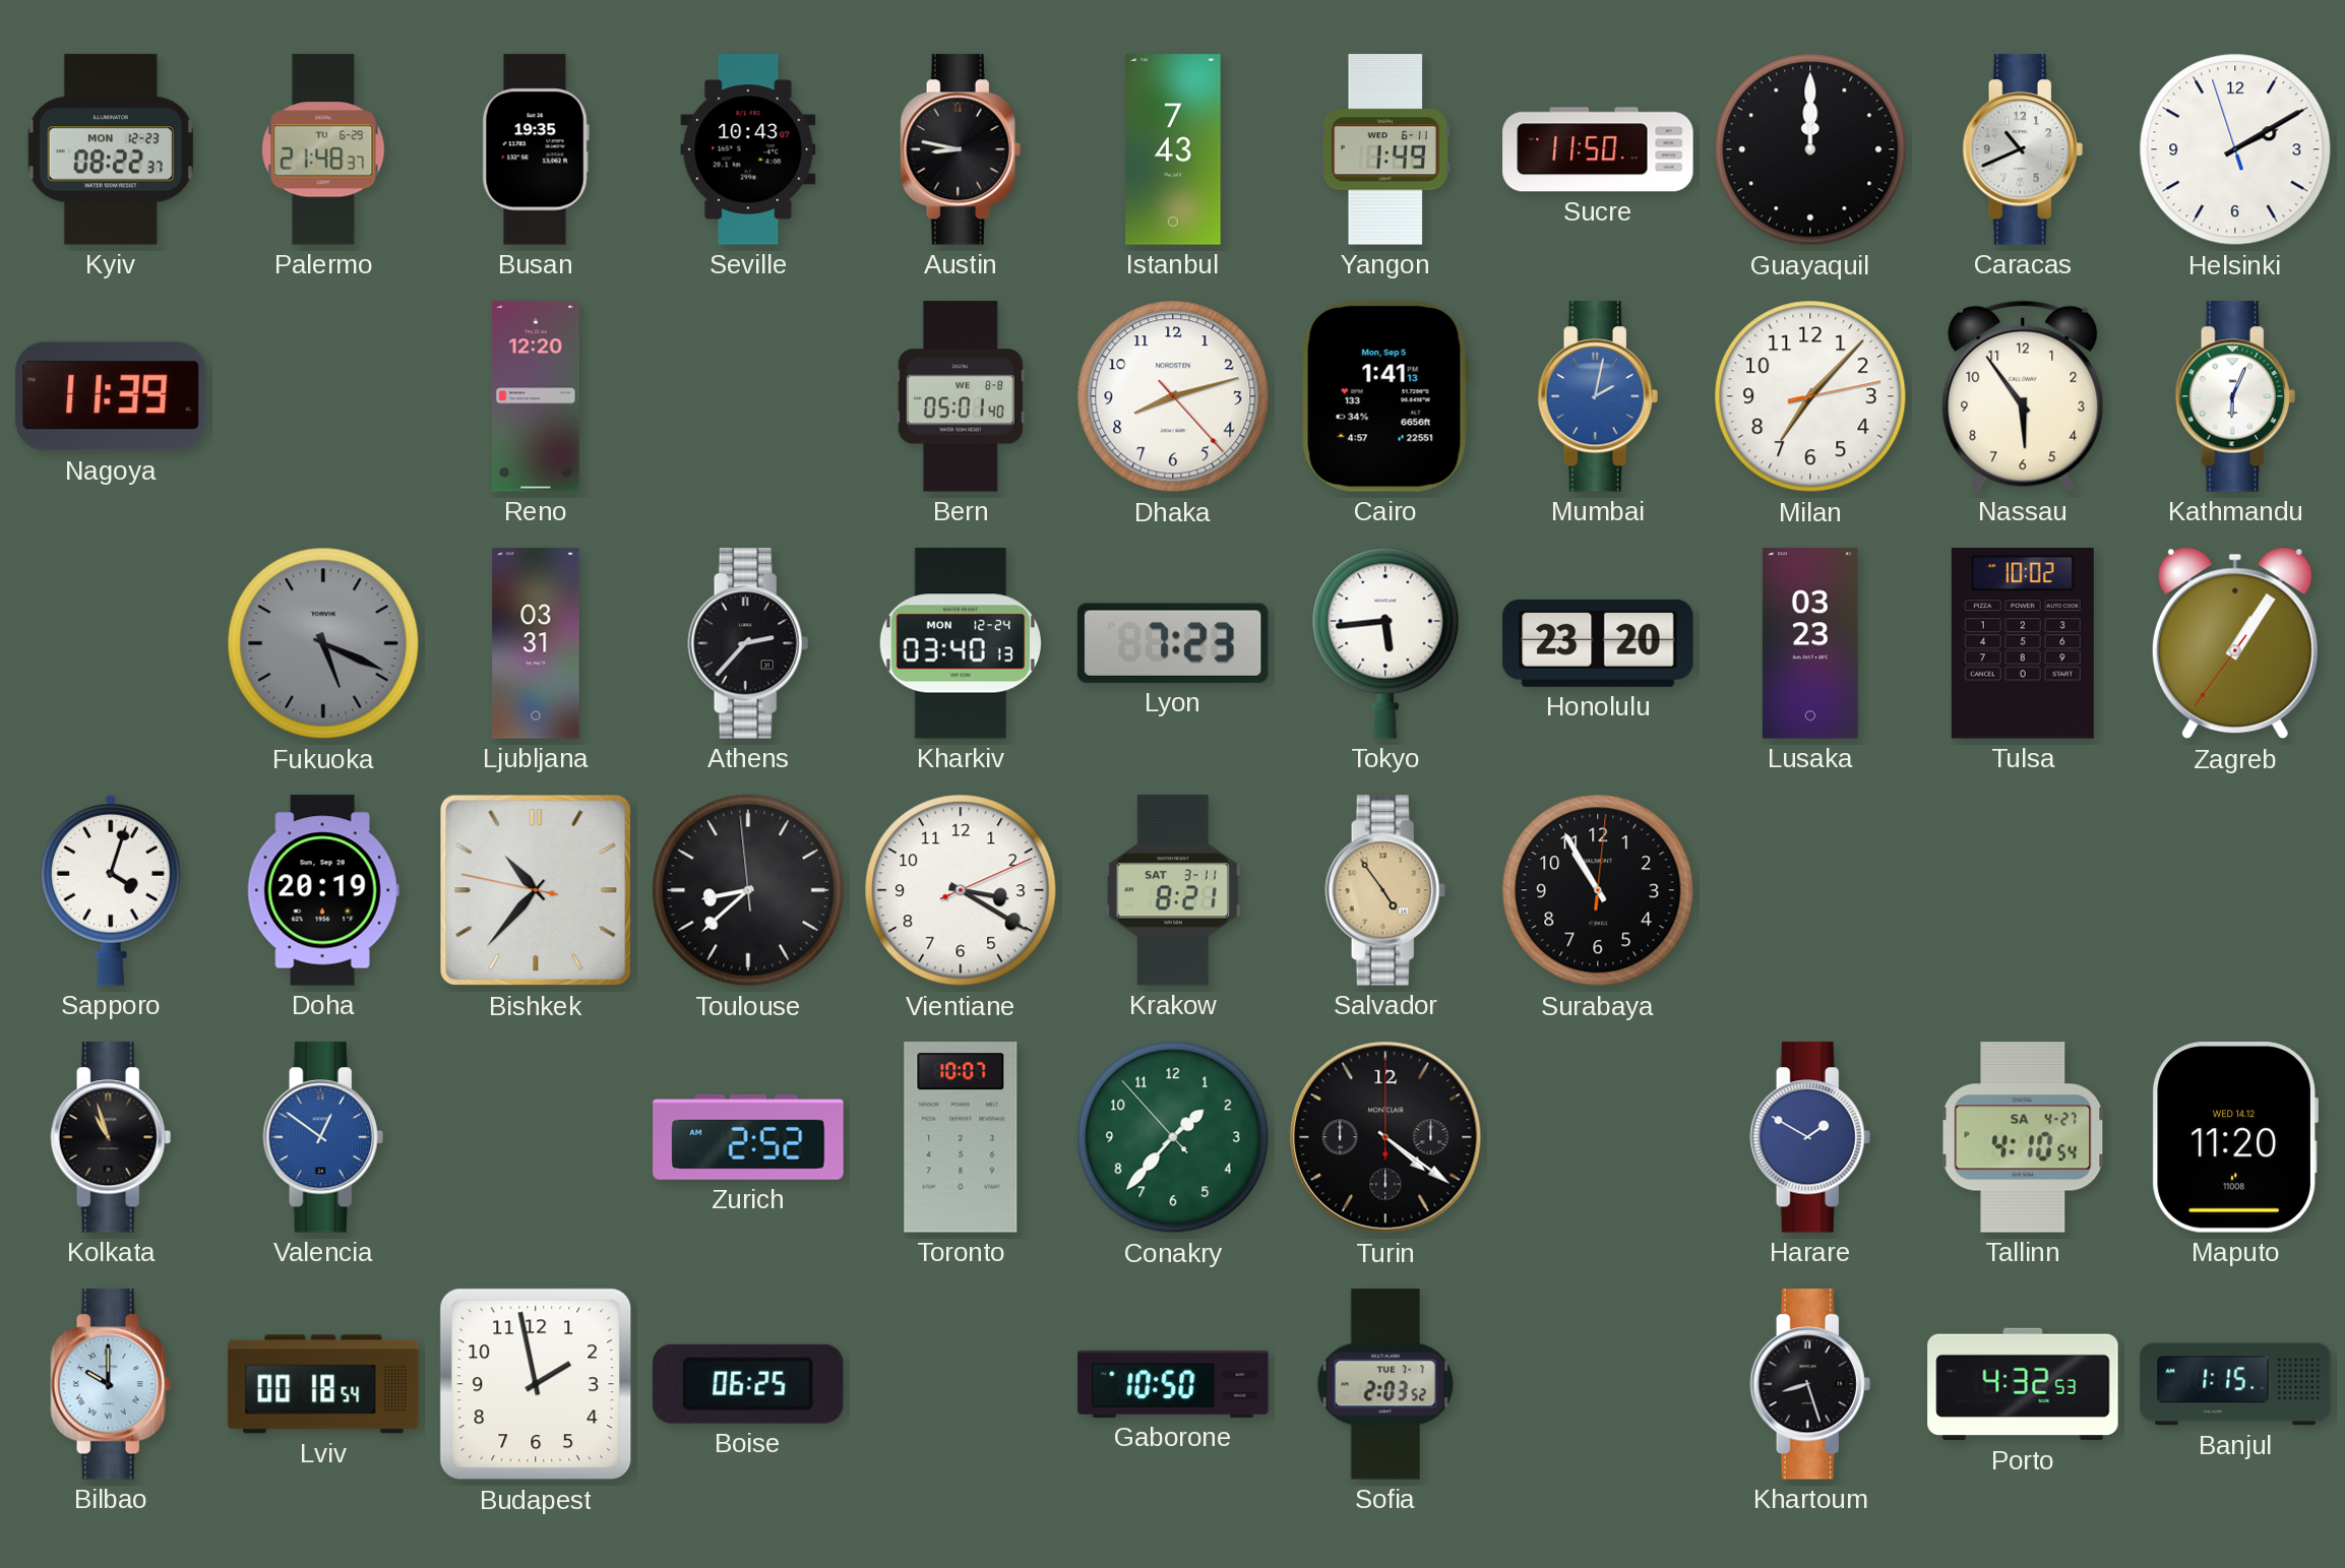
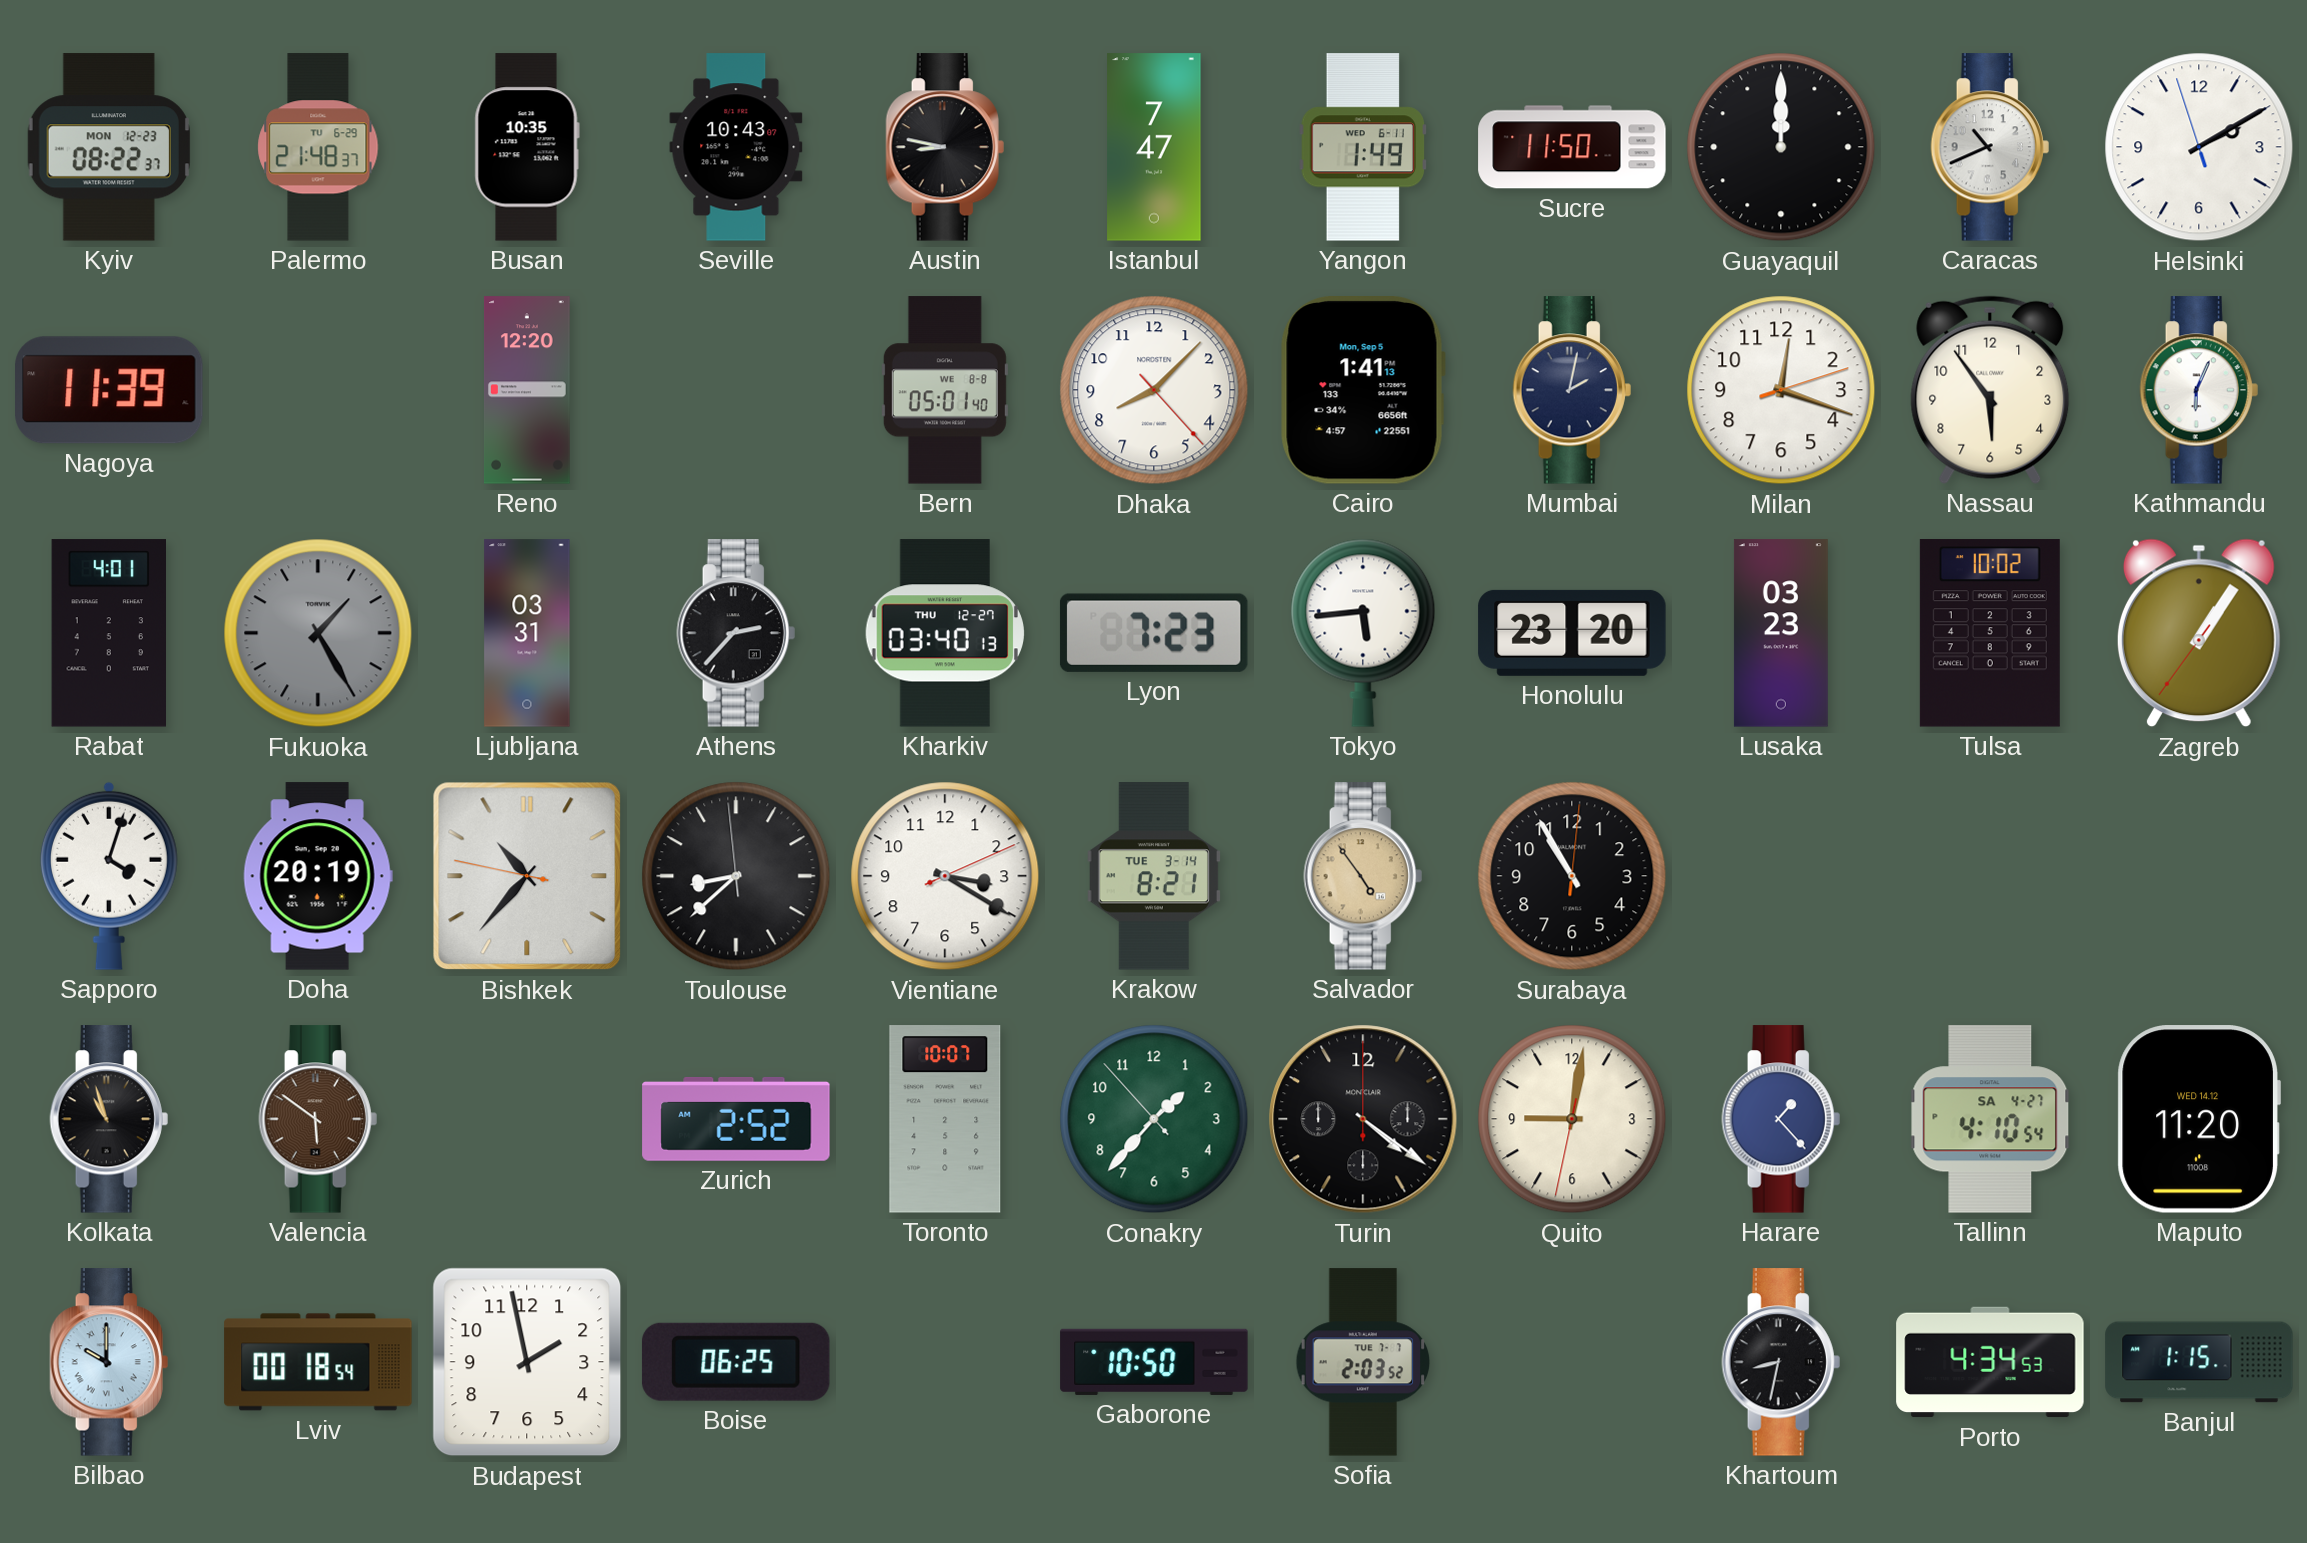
Busan: 19:35 -> 10:35 (527, 147)
Istanbul: 7:43 -> 7:47 (1154, 147)
Dhaka: 8:12 -> 8:07 (1154, 390)
Mumbai dial: blue -> navy (1572, 390)
Milan: 7:07 -> 12:18 (1781, 390)
Rabat: none -> 4:01 (109, 633)
Fukuoka: 5:19 -> 1:25 (318, 633)
Kharkiv date: MON 12-24 -> THU 12-27 (945, 633)
Krakow date: SAT 3-11 -> TUE 3-14 (1154, 876)
Valencia: 12:51 -> 5:51 (318, 1119)
Valencia dial: blue -> brown (318, 1119)
Quito: none -> 9:01 (1572, 1119)
Harare: 1:50 -> 1:23 (1781, 1119)
Khartoum: 8:27 -> 8:32 (1781, 1362)
Porto: 4:32 -> 4:34 (1990, 1362)
